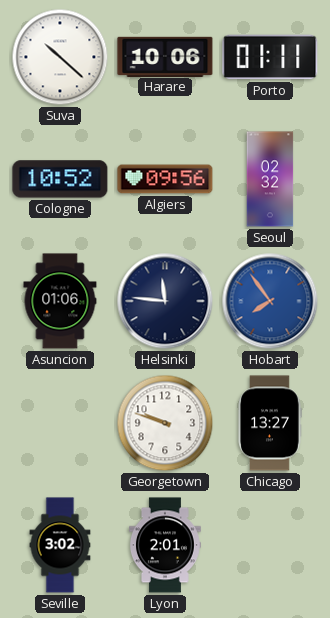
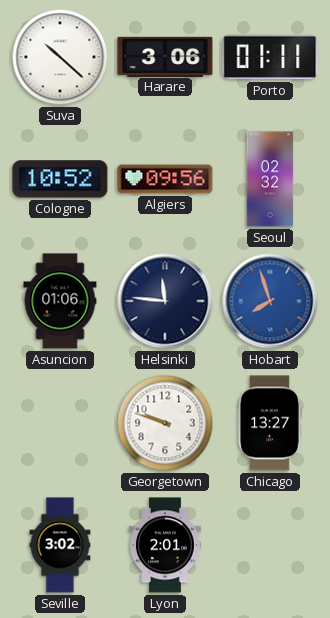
Harare: 10:06 -> 3:06 (165, 56)
Hobart: 7:54 -> 7:57 (270, 301)
